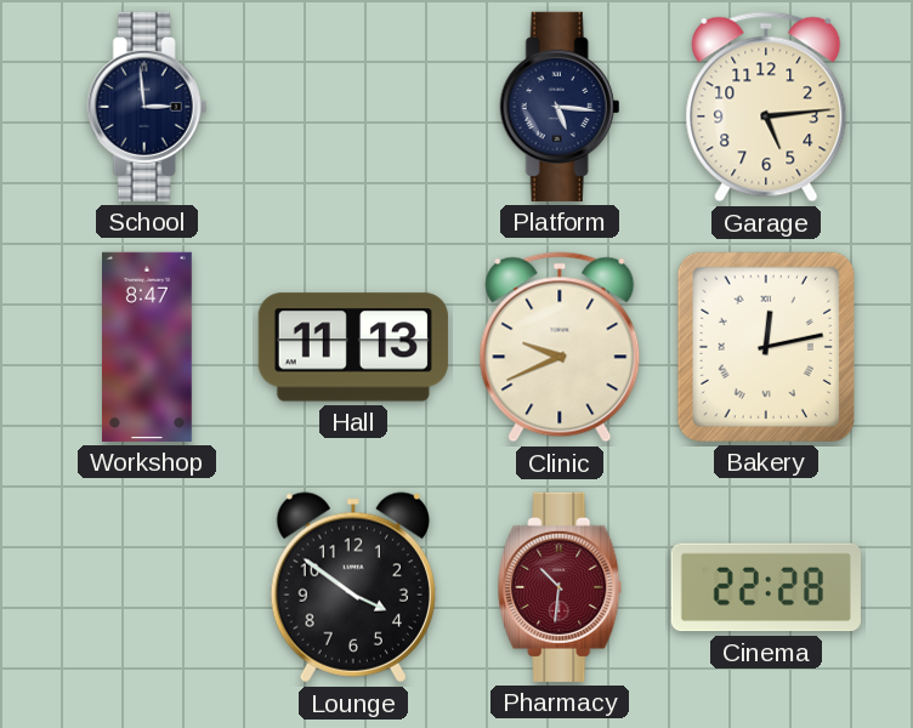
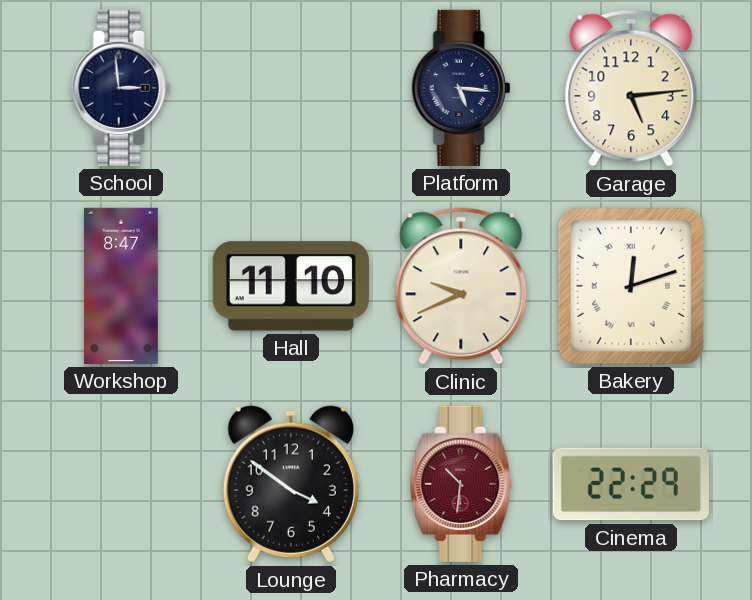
Hall: 11:13 -> 11:10 (291, 286)
Bakery: 12:13 -> 12:12 (631, 286)
Cinema: 22:28 -> 22:29 (631, 484)
